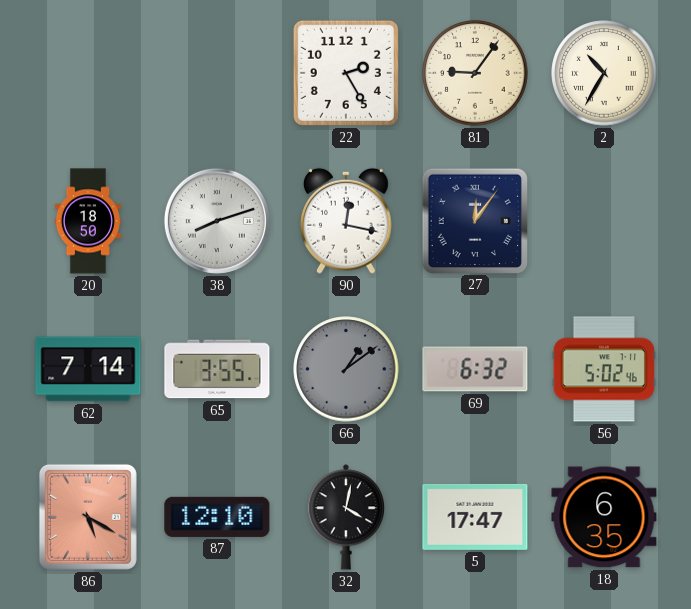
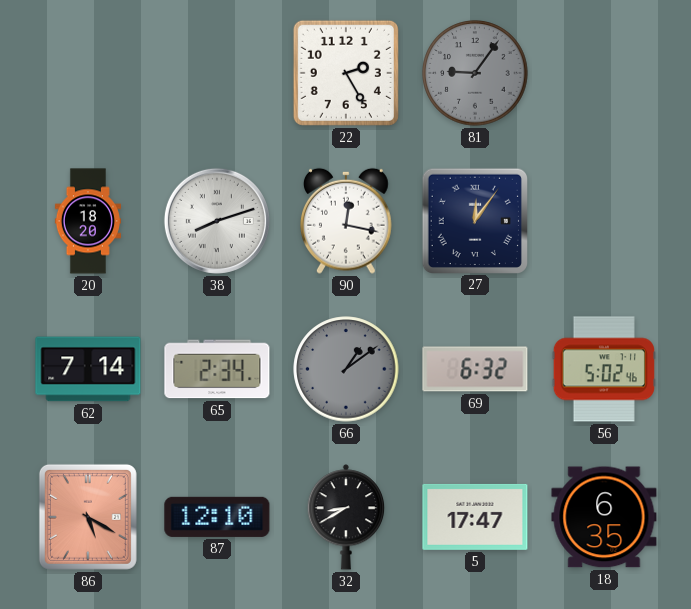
81 dial: cream -> grey (475, 73)
2: 10:35 -> none (604, 73)
20: 18:50 -> 18:20 (88, 221)
65: 3:55 -> 2:34 (217, 369)
32: 4:02 -> 8:40 (346, 517)
